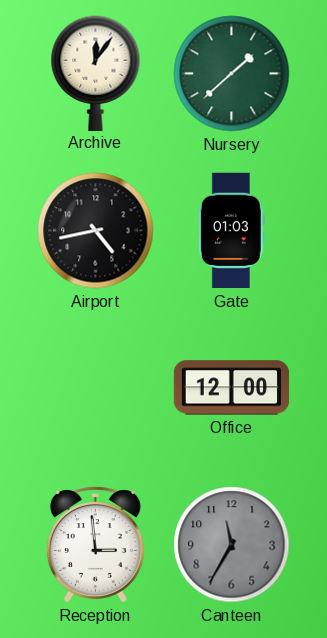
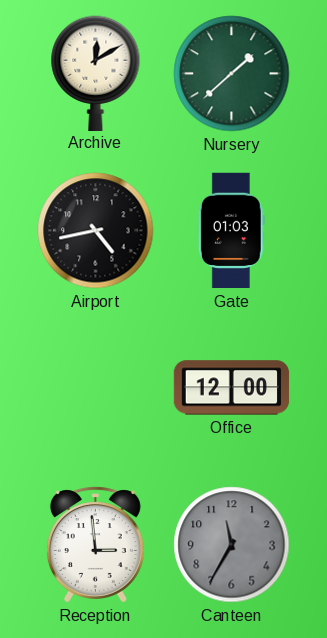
Archive: 12:06 -> 12:10 (96, 73)
